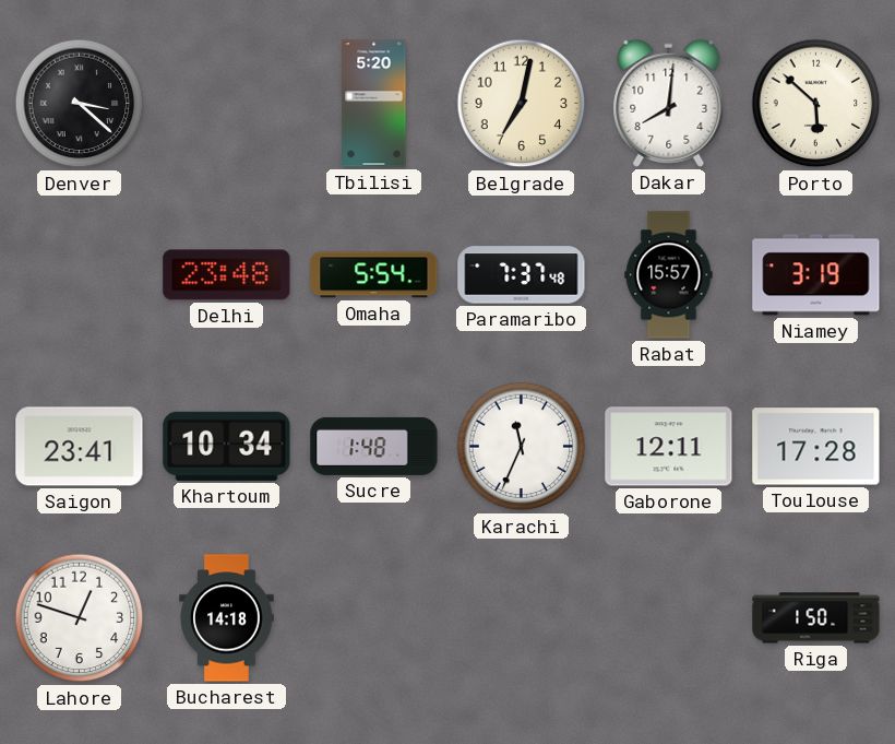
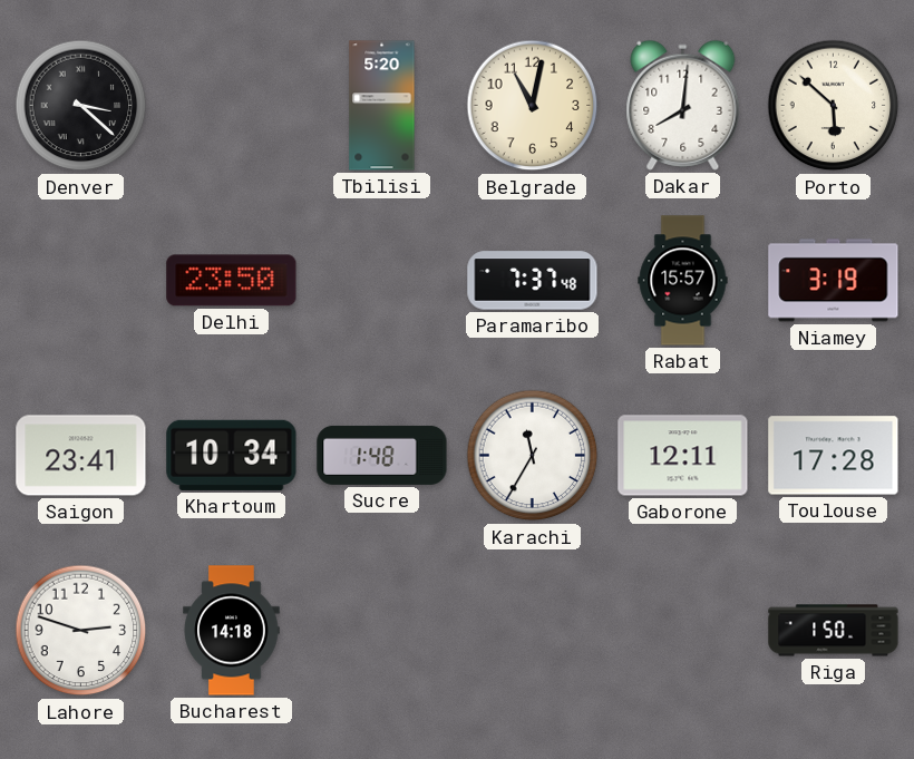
Belgrade: 7:02 -> 11:02 (533, 106)
Delhi: 23:48 -> 23:50 (232, 281)
Omaha: 5:54 -> none (374, 275)
Karachi: 11:34 -> 11:35 (533, 456)
Lahore: 12:48 -> 2:48 (81, 631)
